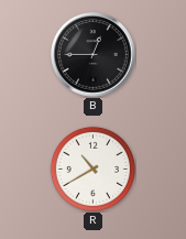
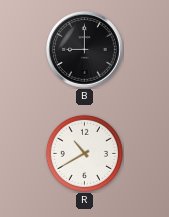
B: 12:45 -> 9:00 (85, 50)
